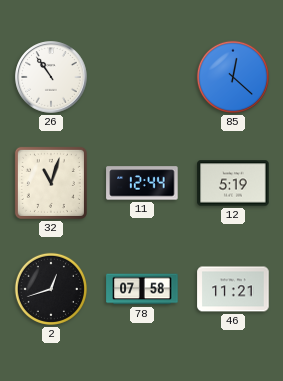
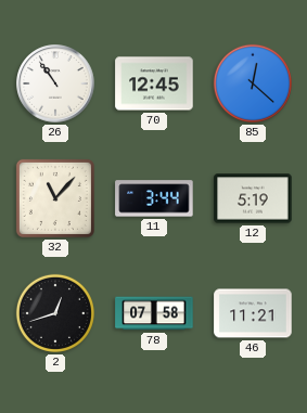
70: none -> 12:45 (154, 83)
32: 11:03 -> 11:07 (55, 198)
11: 12:44 -> 3:44 (154, 198)
